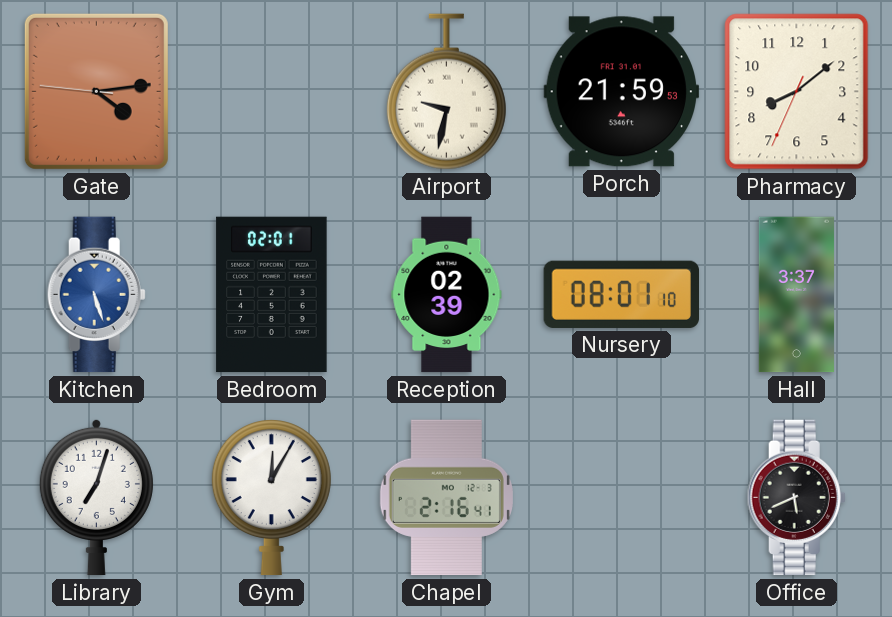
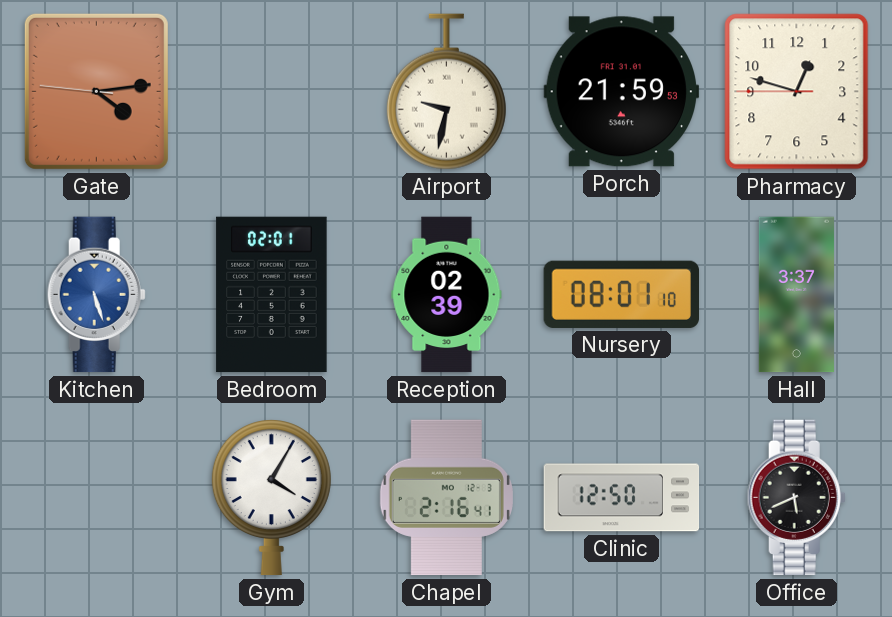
Pharmacy: 8:08 -> 12:47 (797, 92)
Library: 7:03 -> none (96, 497)
Gym: 12:05 -> 4:05 (271, 498)
Clinic: none -> 12:50 (622, 498)
